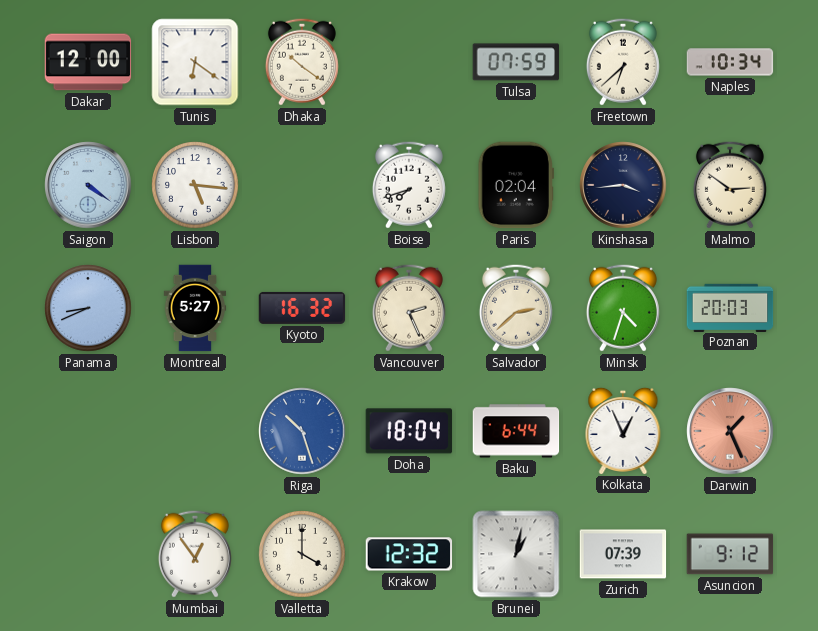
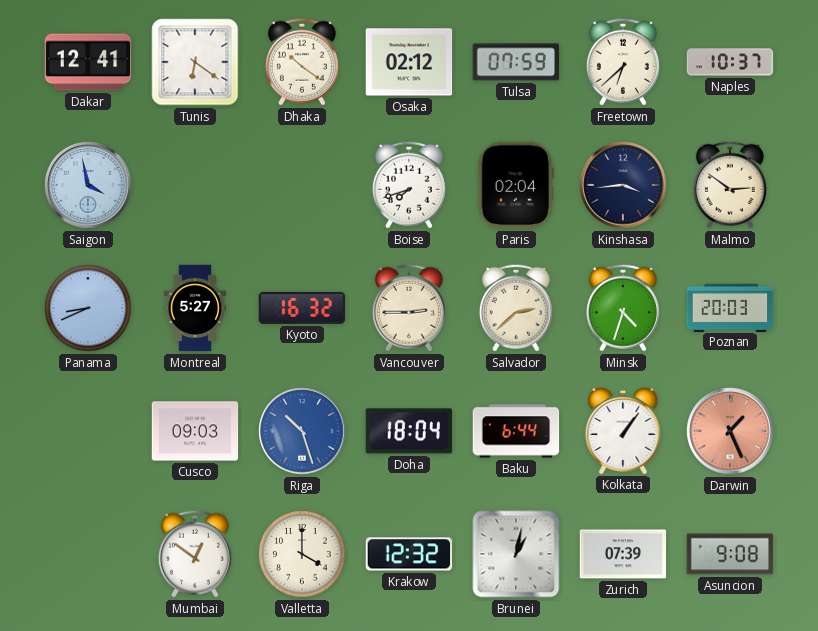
Dakar: 12:00 -> 12:41 (88, 62)
Osaka: none -> 02:12 (409, 62)
Naples: 10:34 -> 10:37 (730, 62)
Saigon: 4:21 -> 3:58 (88, 185)
Lisbon: 5:16 -> none (195, 185)
Vancouver: 2:26 -> 2:45 (409, 308)
Cusco: none -> 09:03 (195, 431)
Kolkata: 12:56 -> 1:06 (623, 430)
Mumbai: 12:54 -> 12:51 (195, 554)
Asuncion: 9:12 -> 9:08 (730, 554)
